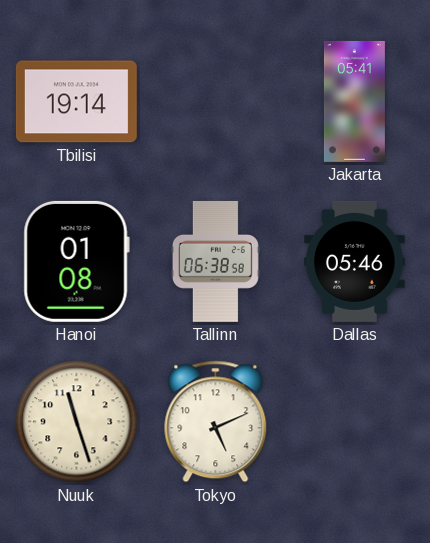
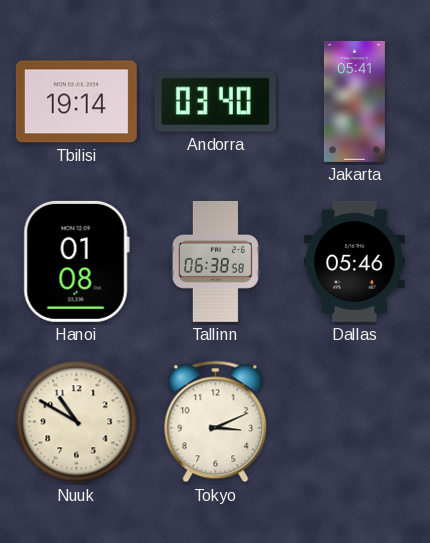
Andorra: none -> 03:40 (215, 102)
Nuuk: 11:27 -> 10:50 (77, 422)
Tokyo: 5:11 -> 3:11 (216, 422)
